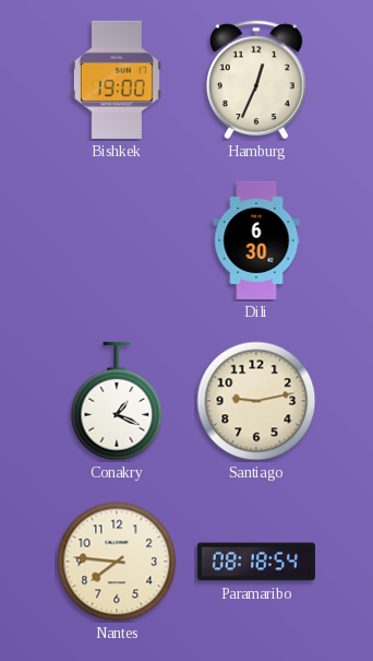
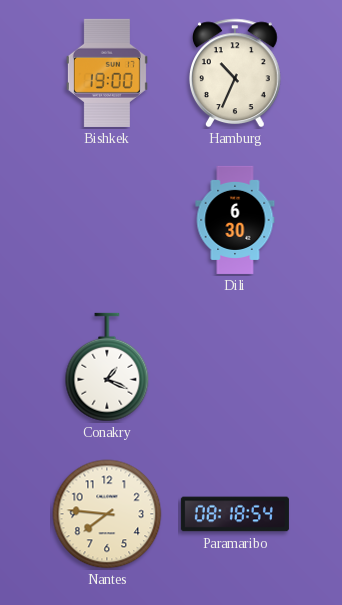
Hamburg: 12:34 -> 10:34 (235, 73)
Santiago: 9:13 -> none (256, 401)
